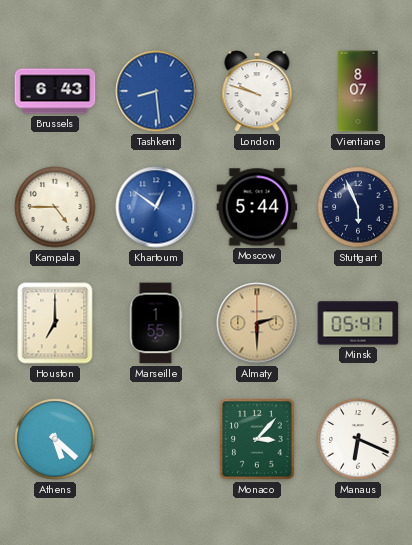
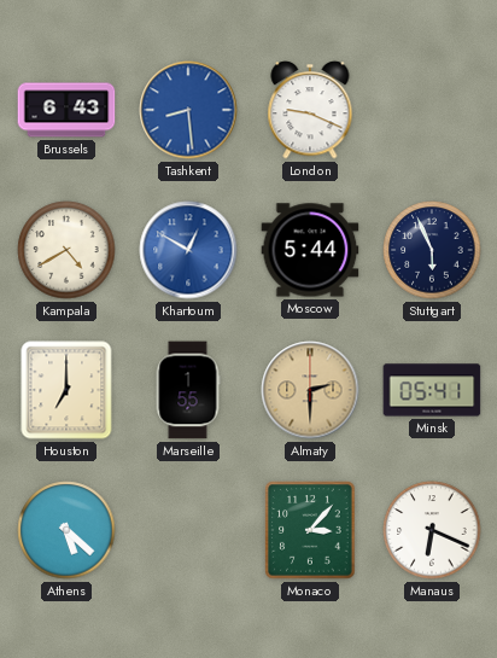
London: 9:48 -> 9:19 (310, 110)
Vientiane: 8:07 -> none (358, 91)
Kampala: 4:45 -> 4:40 (66, 250)
Khartoum: 12:51 -> 12:50 (188, 250)
